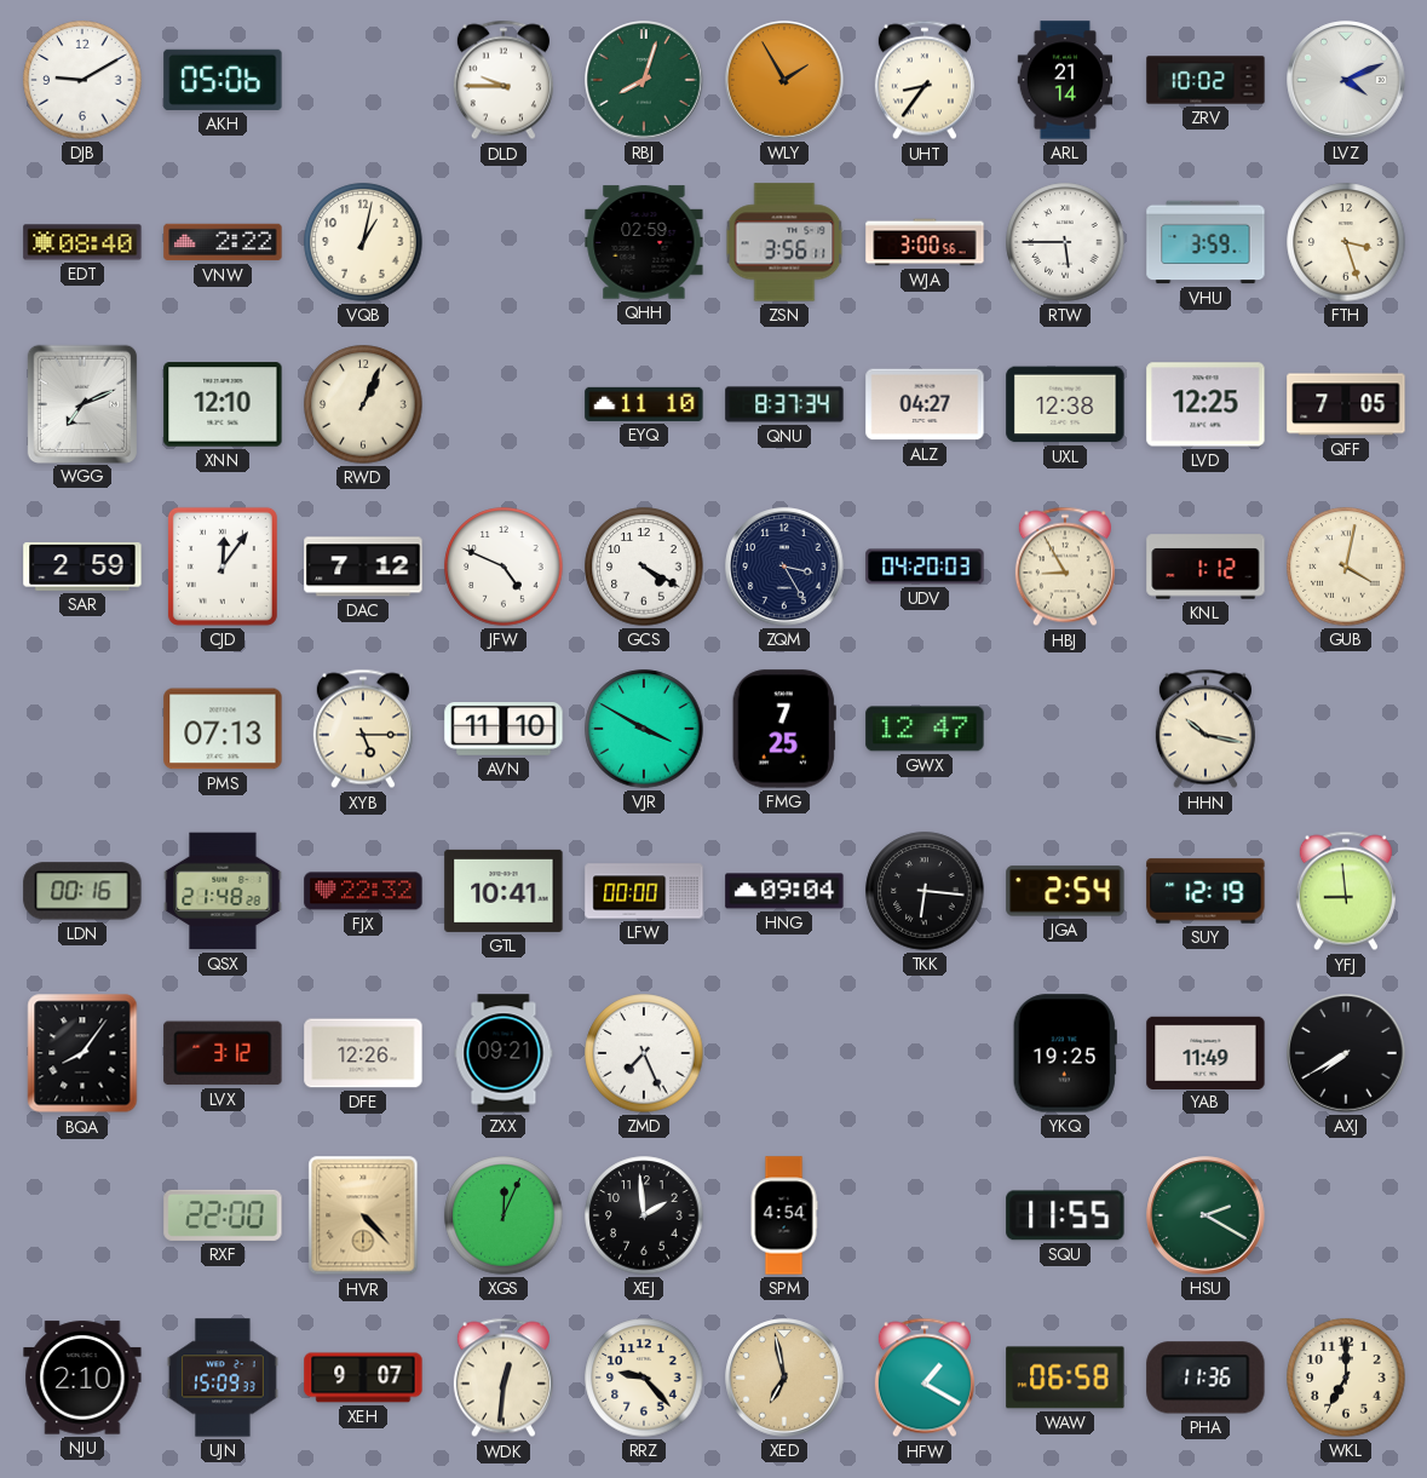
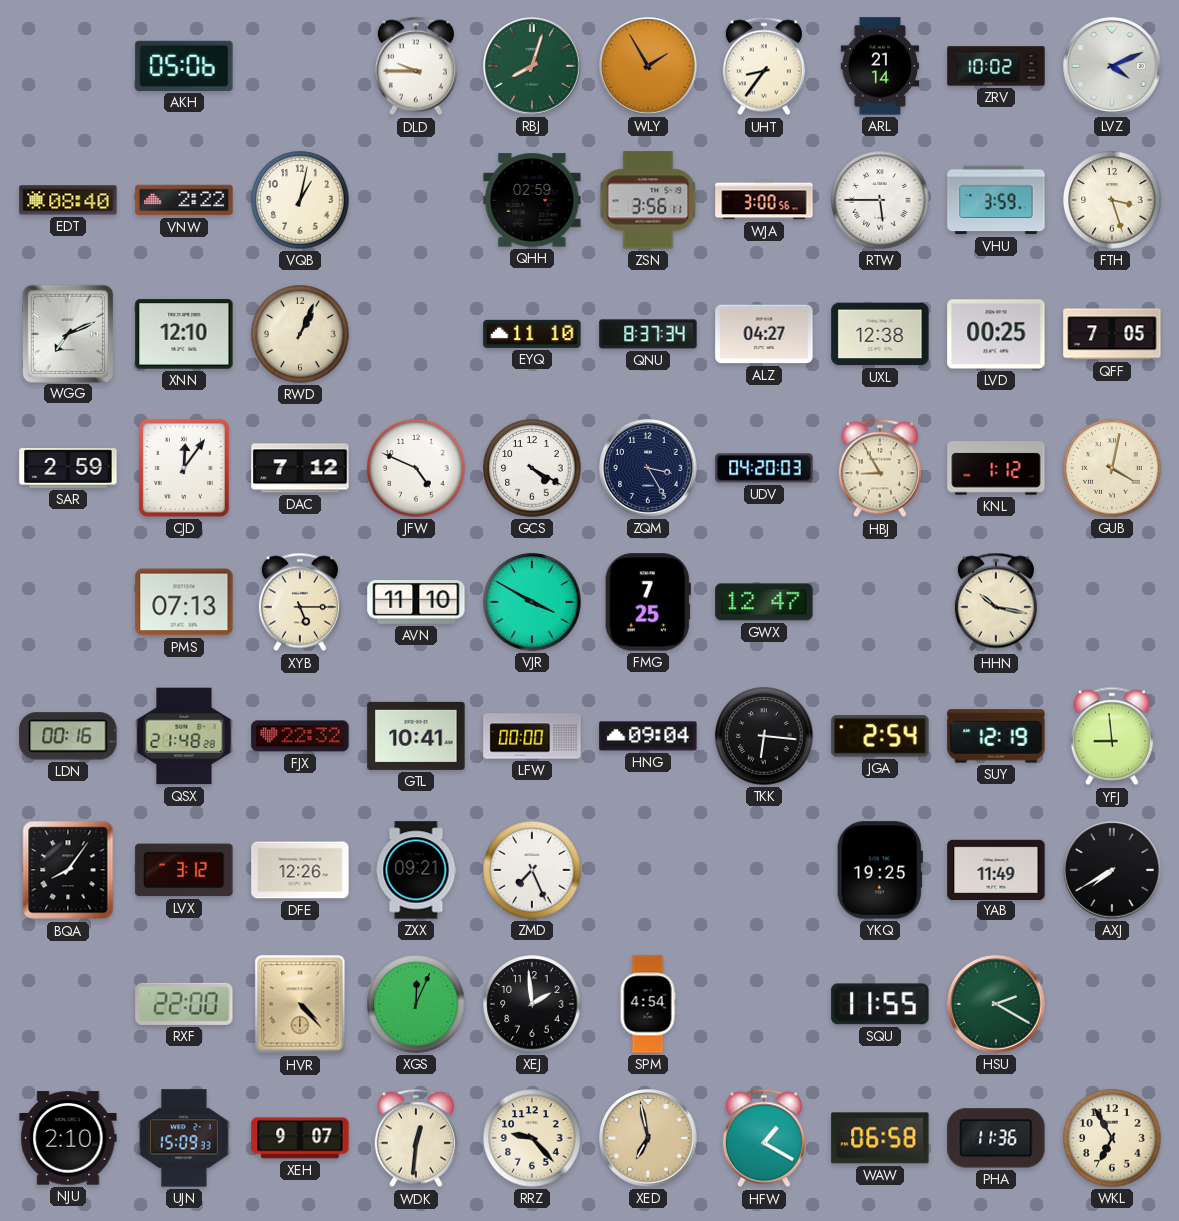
DJB: 9:10 -> none (82, 80)
LVD: 12:25 -> 00:25 (996, 334)
WKL: 7:00 -> 6:55 (1112, 1138)
